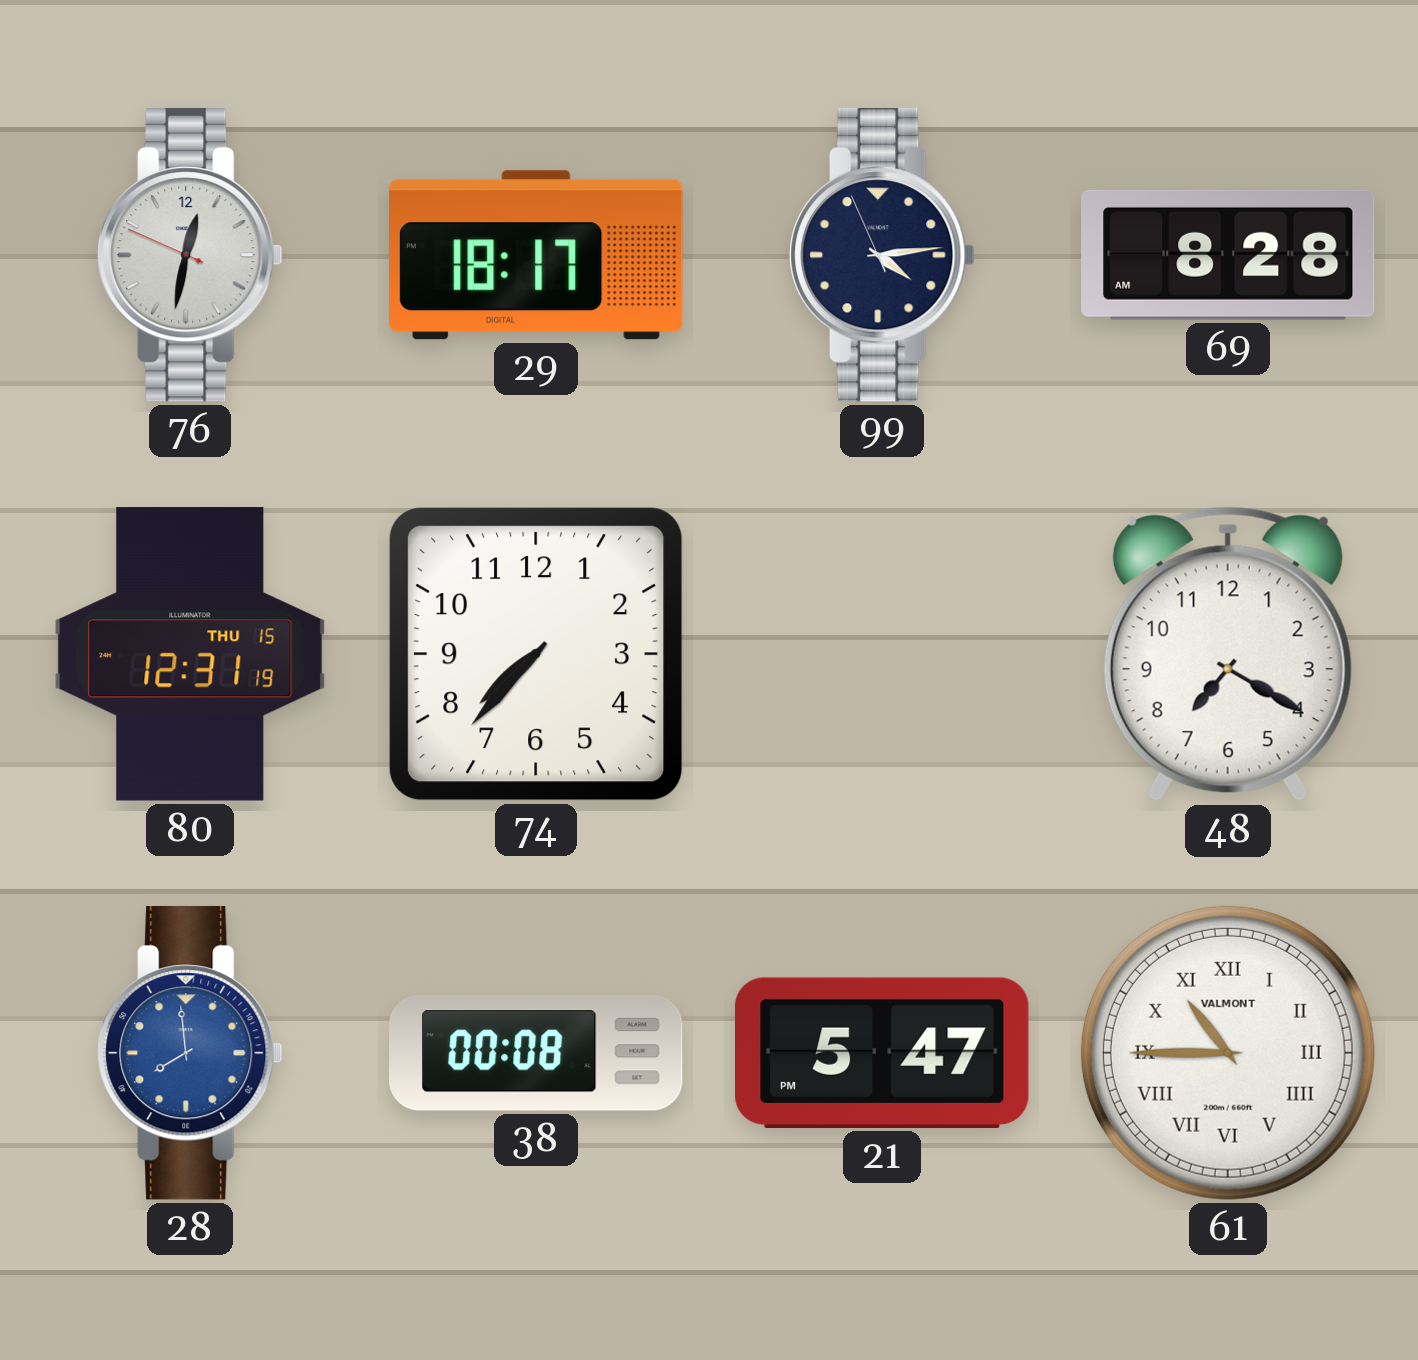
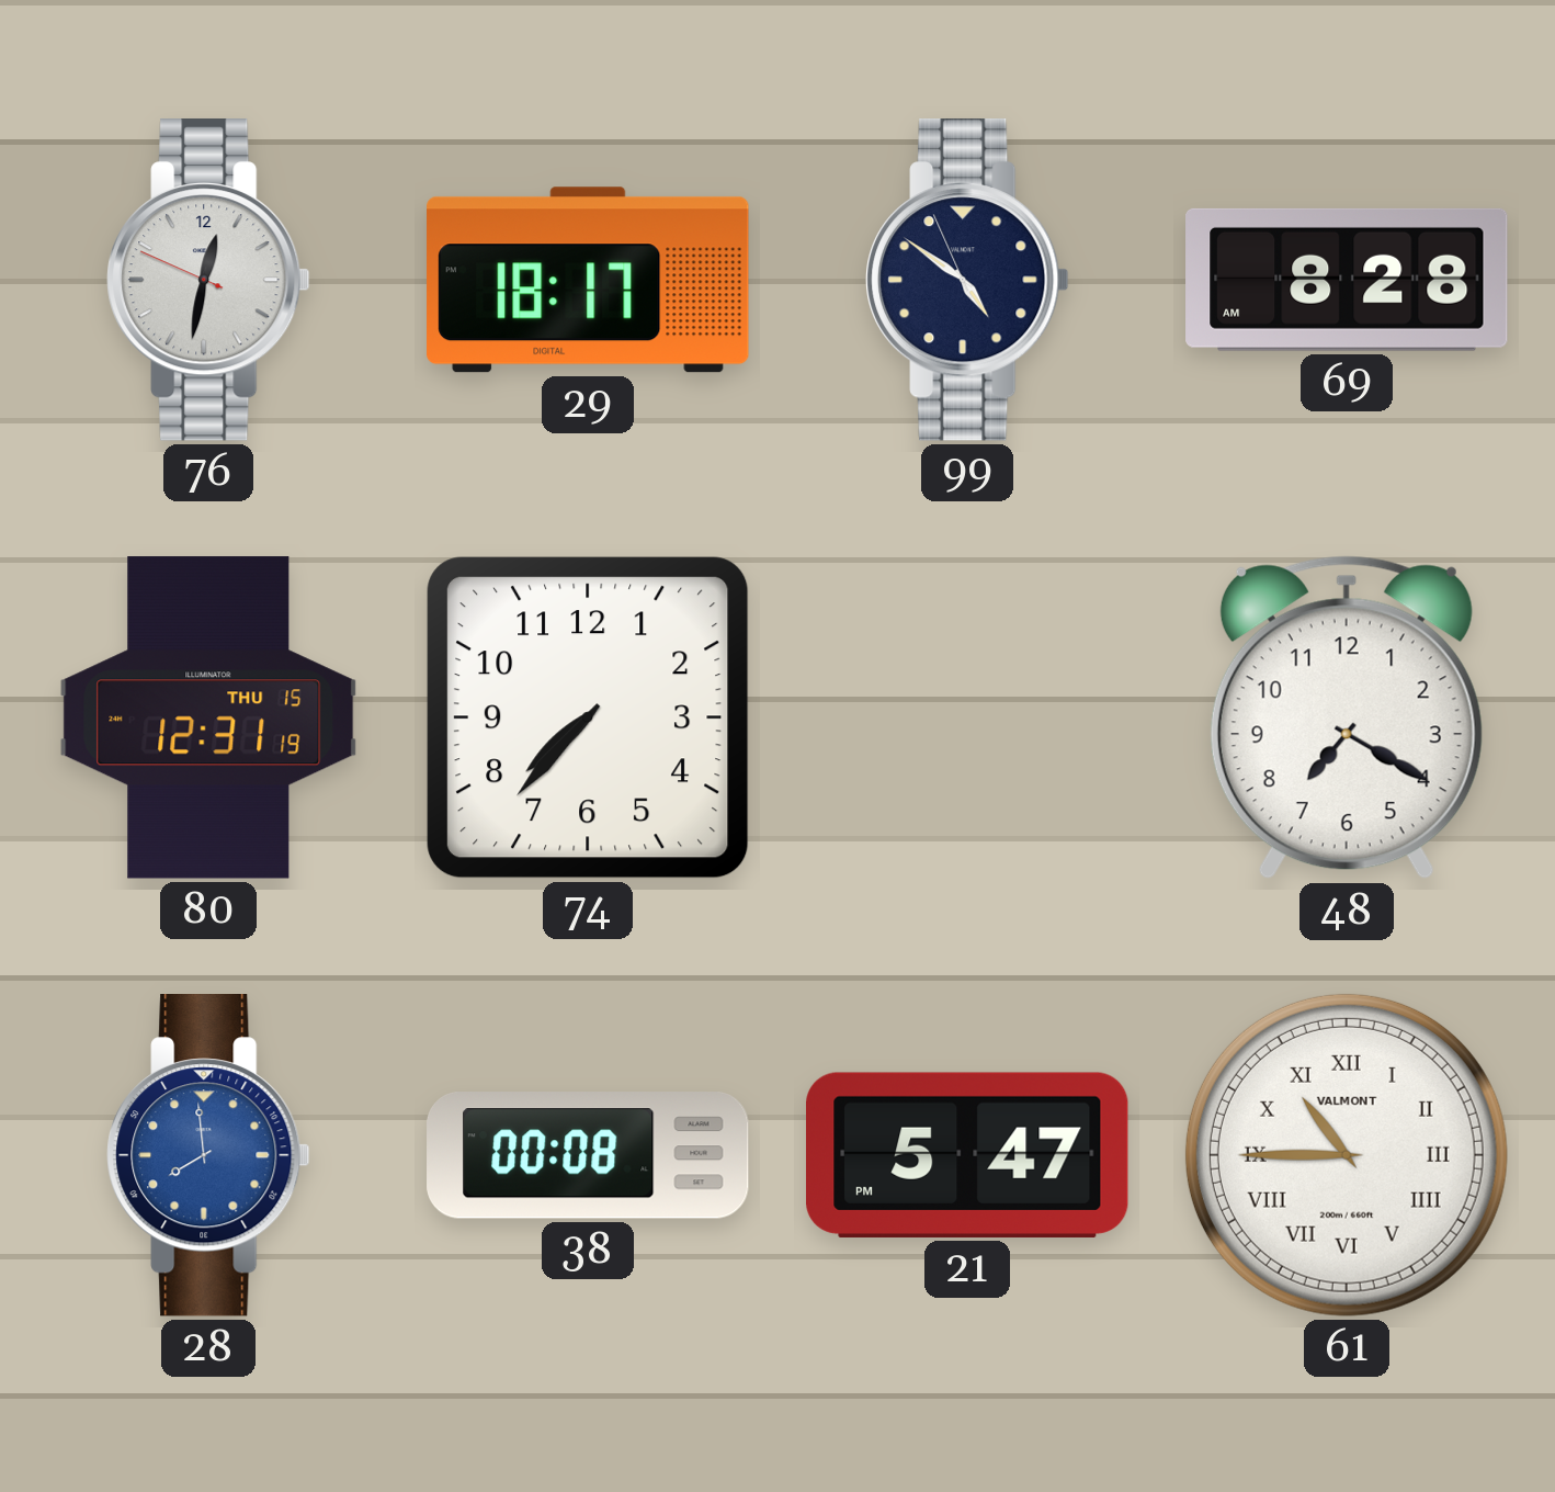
99: 4:13 -> 4:50 (967, 281)
